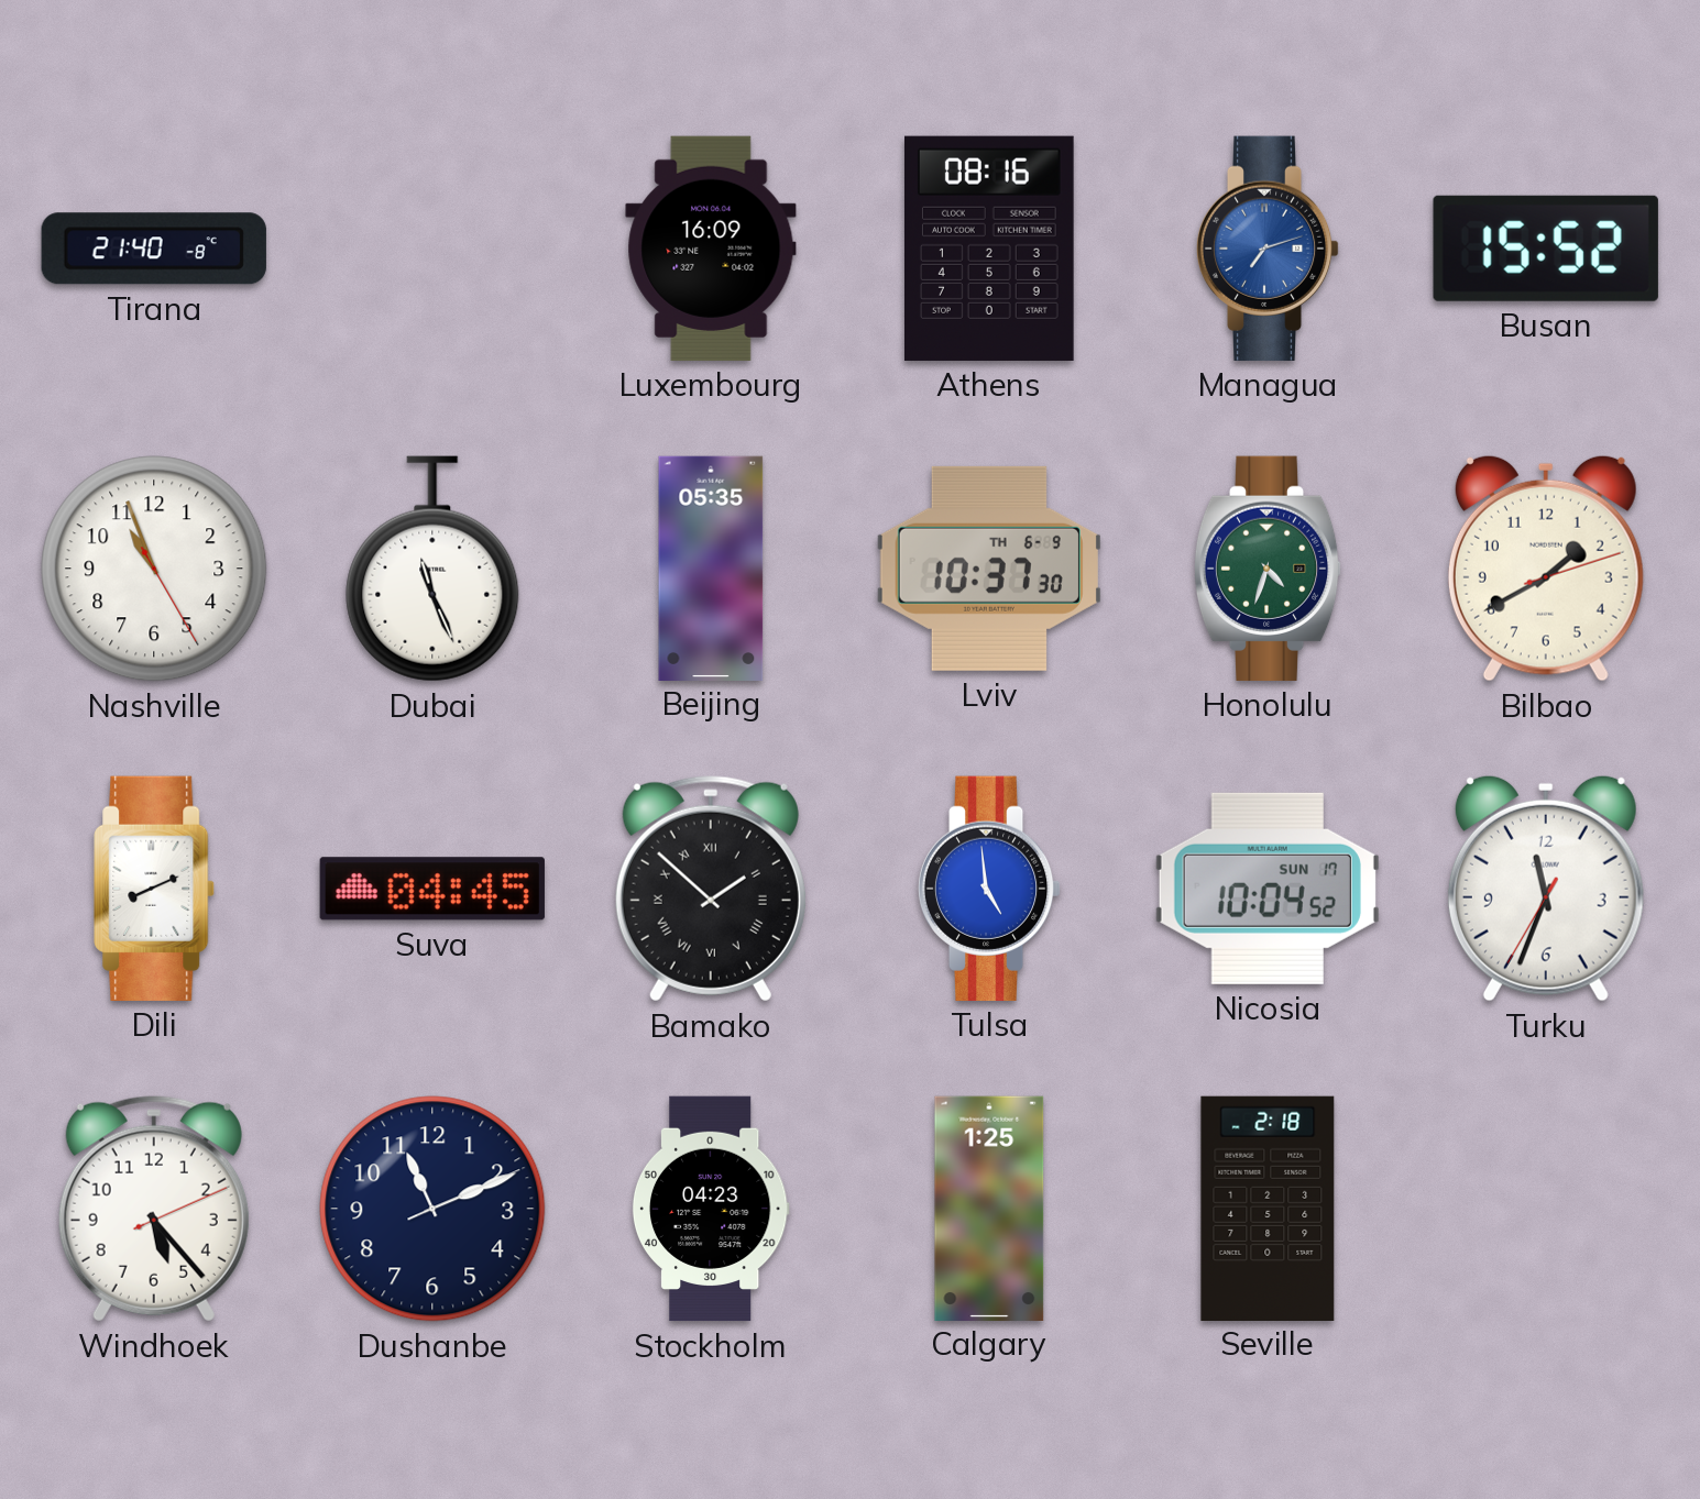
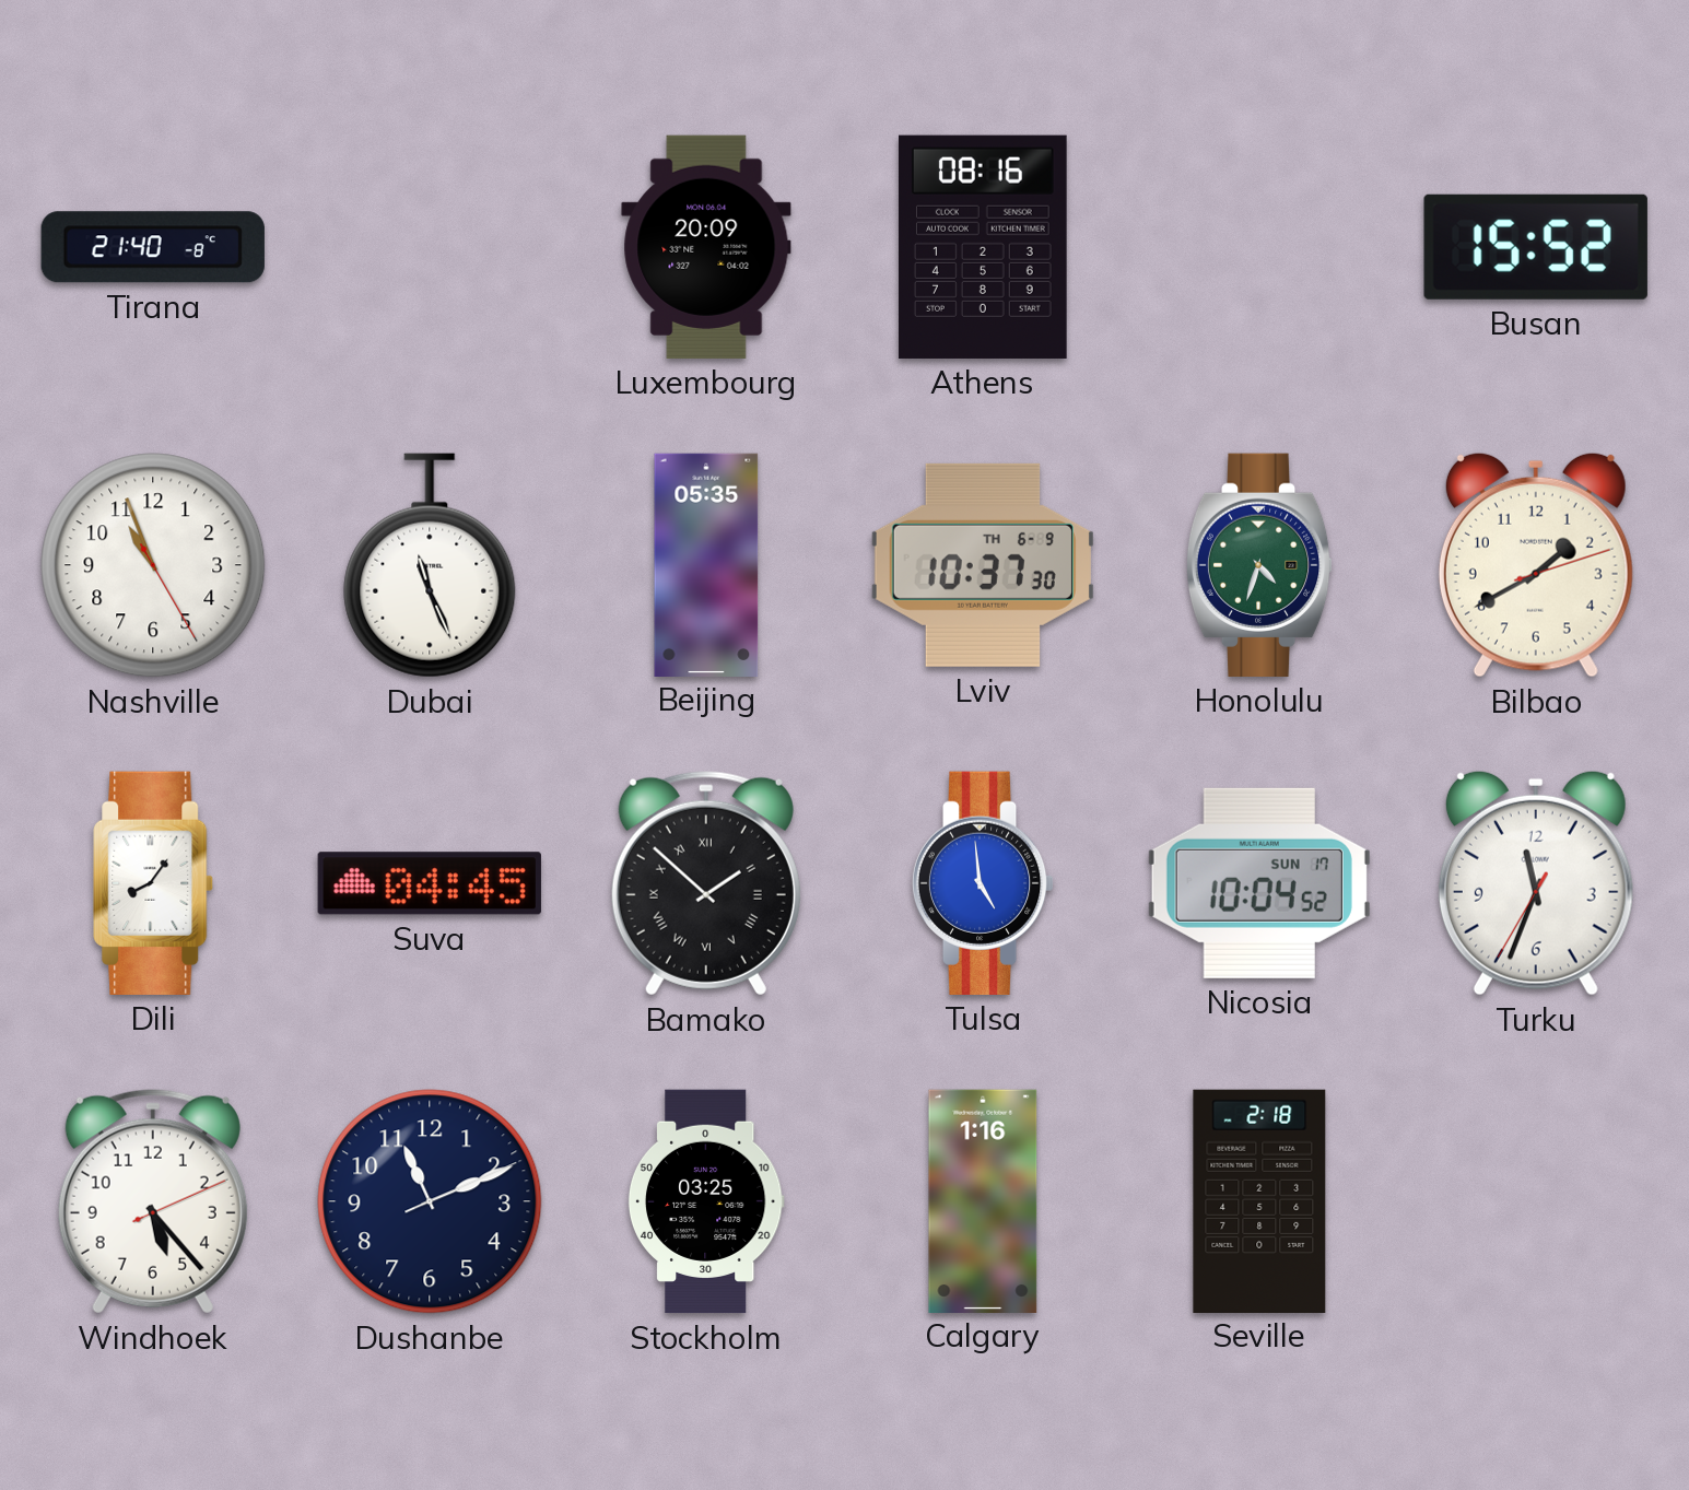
Luxembourg: 16:09 -> 20:09 (706, 247)
Managua: 7:12 -> none (1268, 249)
Dili: 8:11 -> 8:06 (153, 883)
Stockholm: 04:23 -> 03:25 (706, 1201)
Calgary: 1:25 -> 1:16 (983, 1200)
